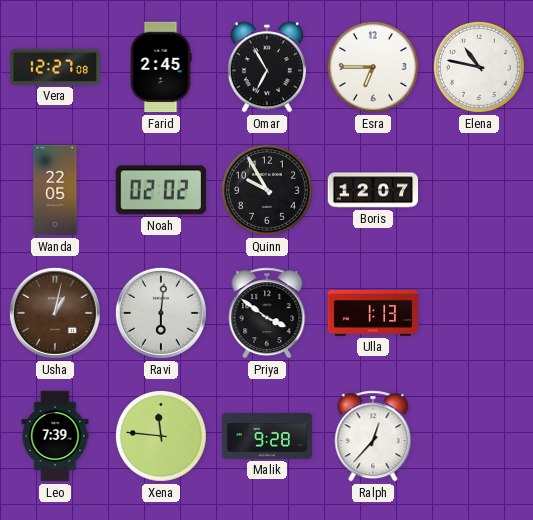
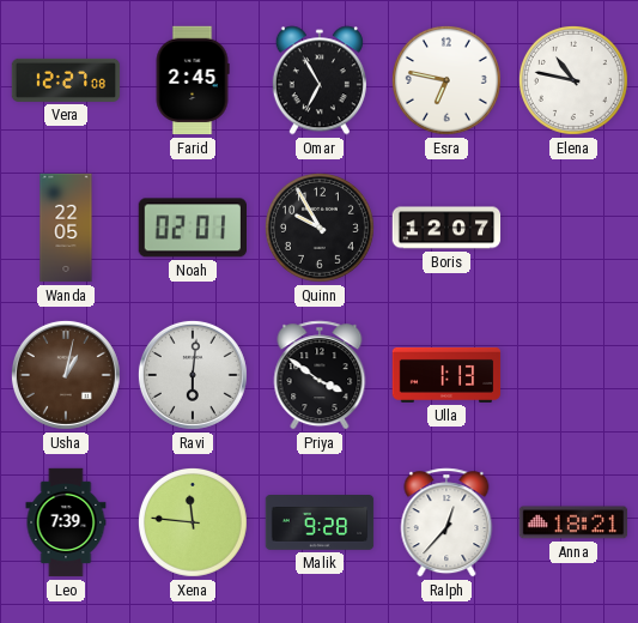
Esra: 6:45 -> 6:47 (446, 80)
Noah: 02:02 -> 02:01 (192, 228)
Anna: none -> 18:21 (573, 522)
